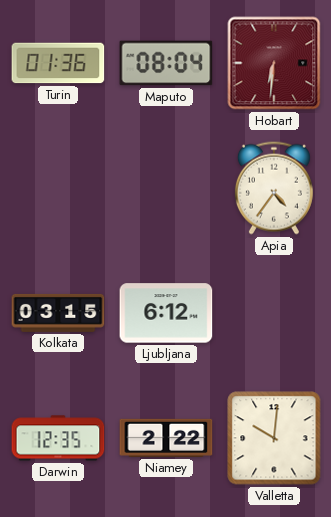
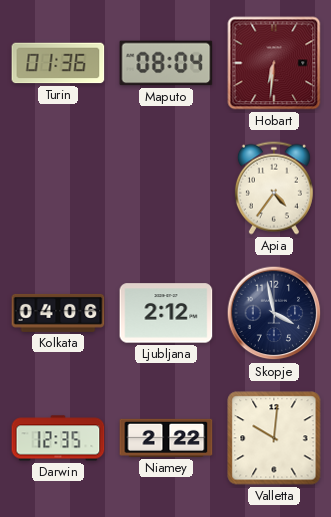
Kolkata: 03:15 -> 04:06 (58, 313)
Ljubljana: 6:12 -> 2:12 (166, 313)
Skopje: none -> 3:58 (274, 313)
